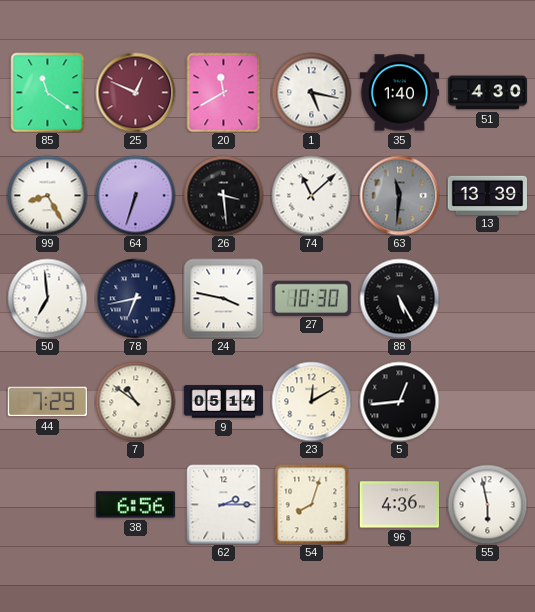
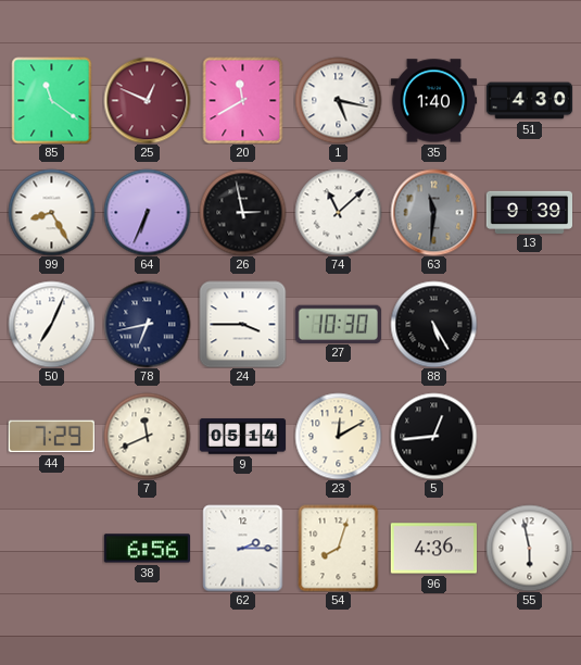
64: 6:33 -> 6:34 (147, 212)
26: 3:29 -> 2:58 (242, 212)
13: 13:39 -> 9:39 (529, 212)
50: 6:59 -> 7:04 (51, 324)
24: 3:47 -> 3:45 (242, 324)
7: 10:51 -> 11:41 (147, 436)
